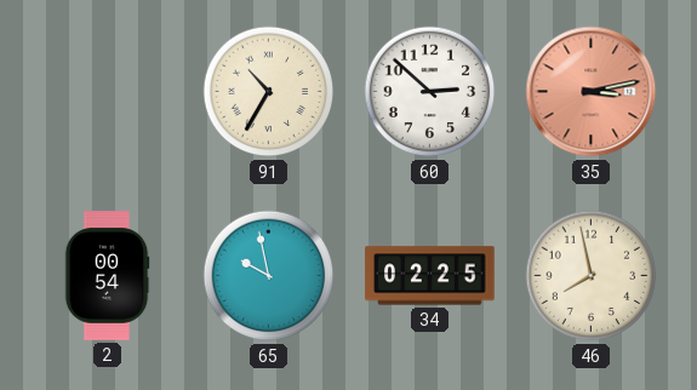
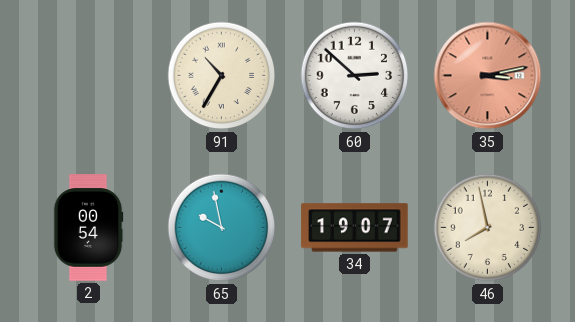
34: 02:25 -> 19:07 (355, 228)
